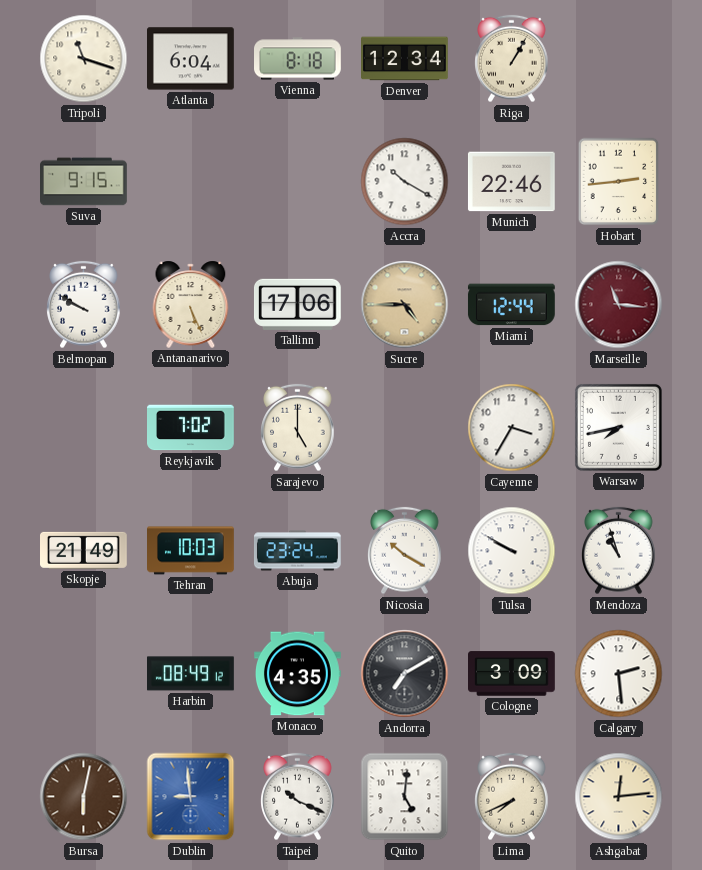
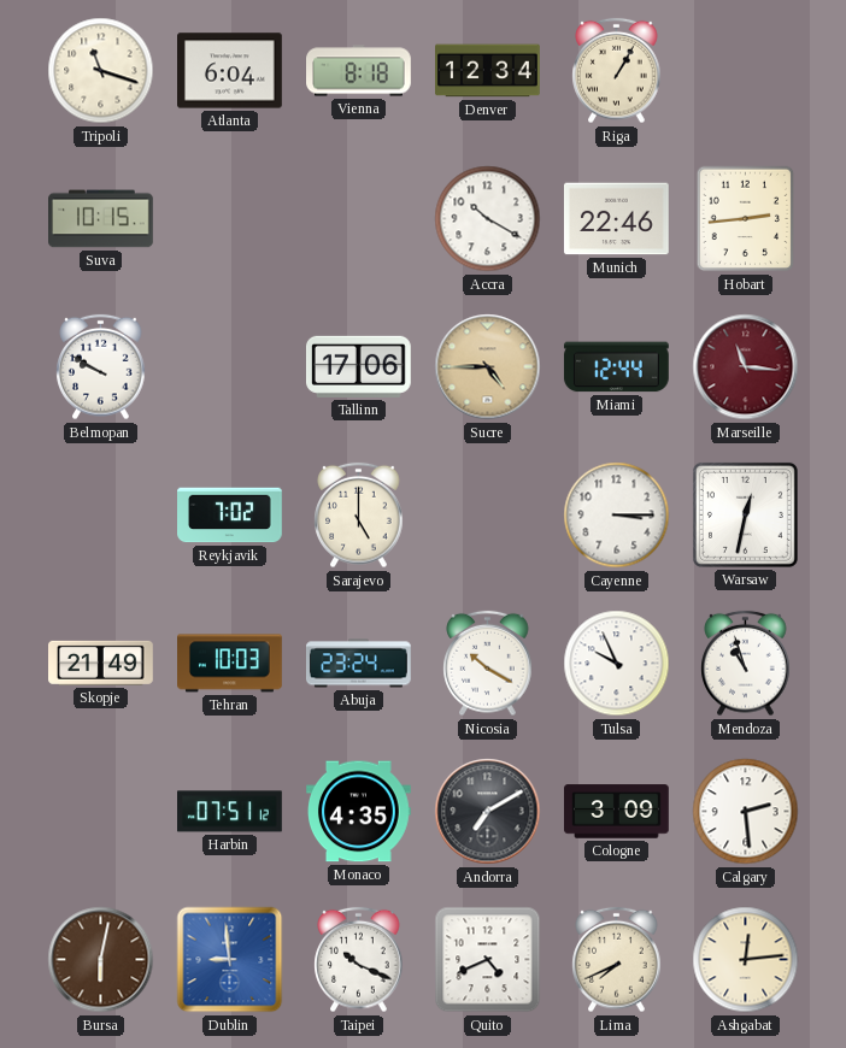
Suva: 9:15 -> 10:15 (101, 219)
Antananarivo: 5:26 -> none (191, 304)
Cayenne: 3:35 -> 3:15 (617, 516)
Warsaw: 7:43 -> 12:32 (745, 514)
Tulsa: 9:50 -> 9:56 (617, 664)
Harbin: 08:49 -> 07:51 (230, 812)
Quito: 5:01 -> 4:41 (488, 960)
